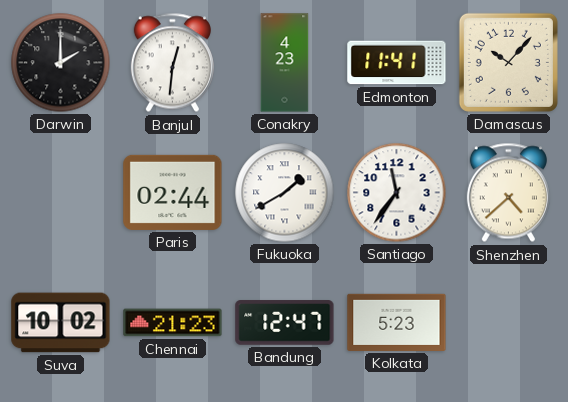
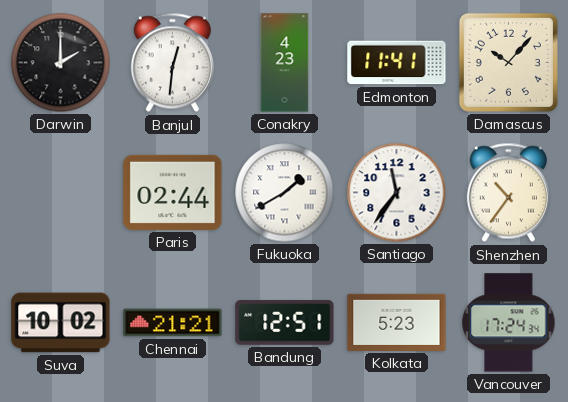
Shenzhen: 4:38 -> 10:36 (508, 193)
Chennai: 21:23 -> 21:21 (173, 323)
Bandung: 12:47 -> 12:51 (285, 323)
Vancouver: none -> 17:24 (509, 323)
